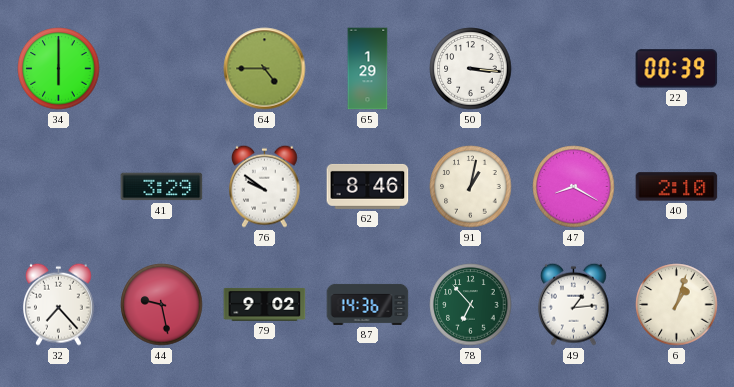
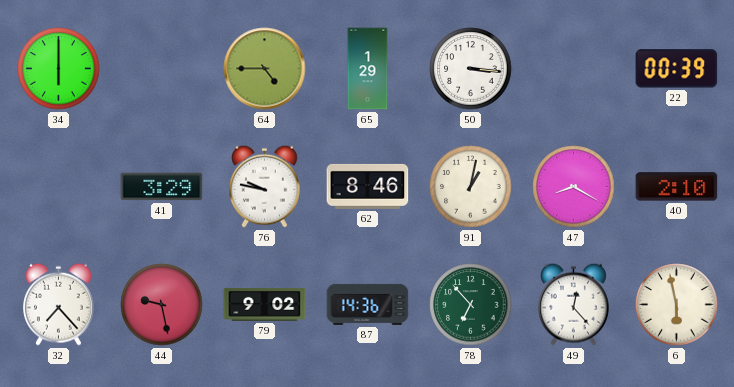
76: 9:51 -> 9:47 (265, 186)
49: 1:14 -> 12:23 (574, 304)
6: 1:03 -> 5:58 (677, 305)
